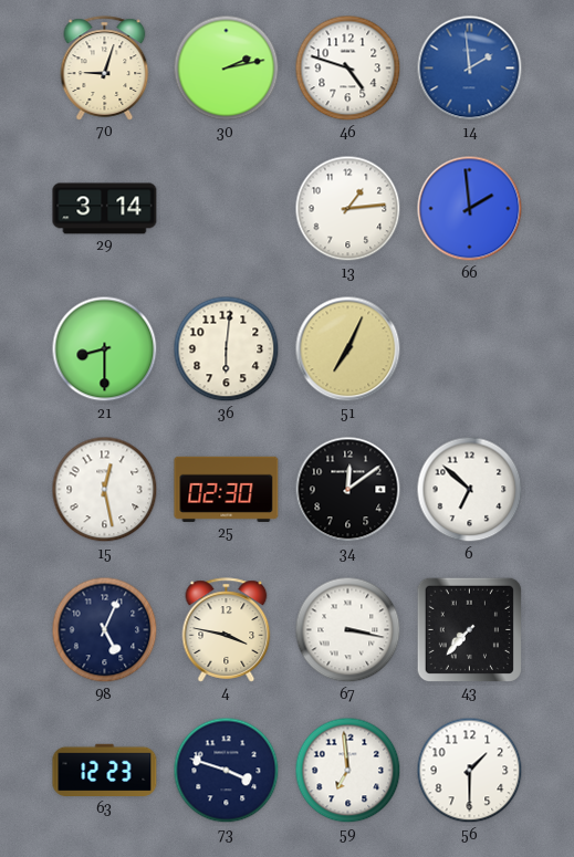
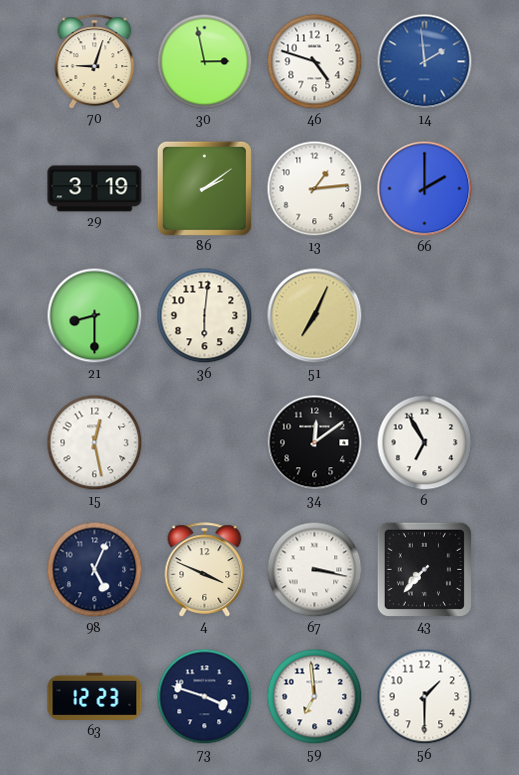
30: 2:13 -> 2:58 (205, 62)
29: 3:14 -> 3:19 (95, 189)
86: none -> 2:09 (204, 188)
66: 1:59 -> 2:00 (425, 189)
25: 02:30 -> none (227, 489)
6: 6:52 -> 6:55 (425, 443)
4: 3:47 -> 3:49 (205, 570)
